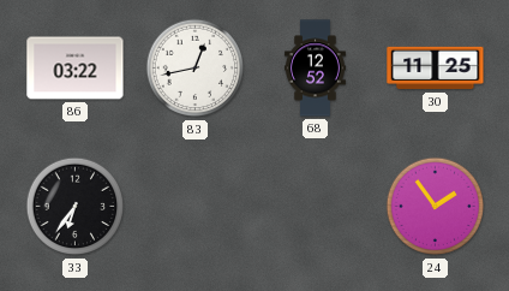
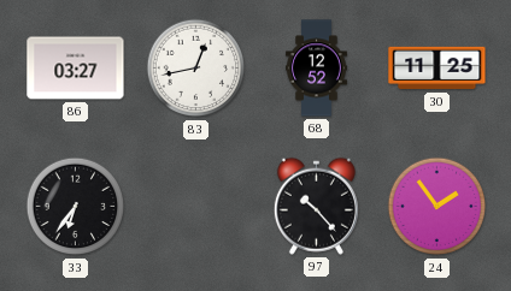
86: 03:22 -> 03:27 (76, 69)
97: none -> 10:23 (316, 206)
